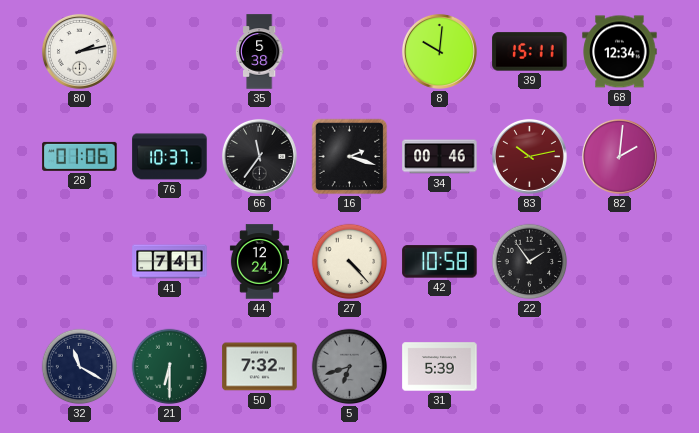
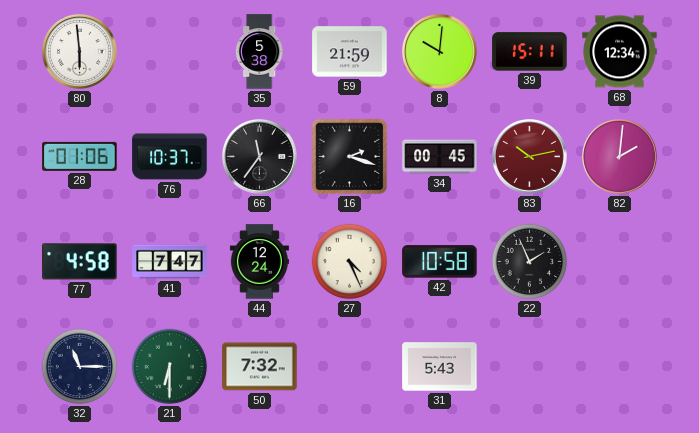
80: 2:13 -> 5:59 (79, 51)
59: none -> 21:59 (350, 52)
34: 00:46 -> 00:45 (440, 157)
77: none -> 4:58 (80, 262)
41: 7:41 -> 7:47 (170, 262)
27: 4:23 -> 4:26 (350, 262)
22: 1:54 -> 1:56 (530, 262)
32: 11:20 -> 11:15 (80, 367)
5: 6:42 -> none (350, 367)
31: 5:39 -> 5:43 (440, 367)
